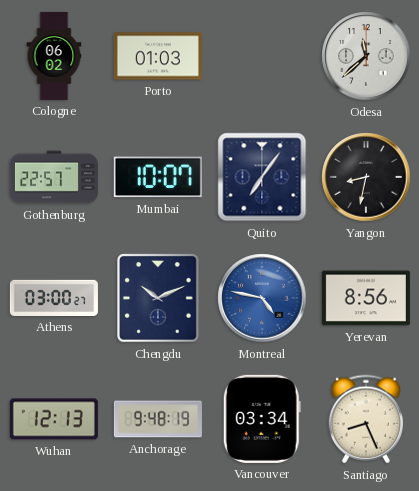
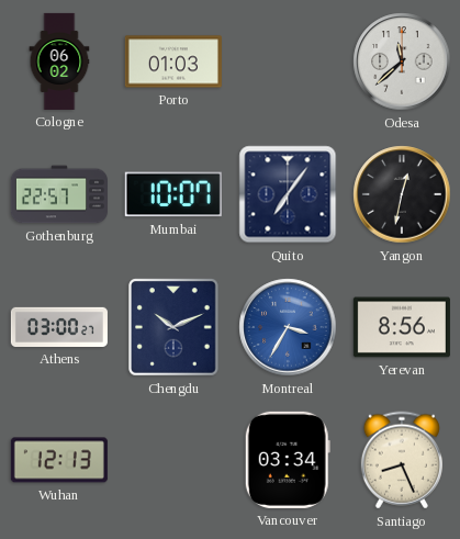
Yangon: 8:32 -> 12:32 (402, 194)
Montreal: 4:47 -> 3:35 (288, 327)
Anchorage: 9:48 -> none (158, 419)
